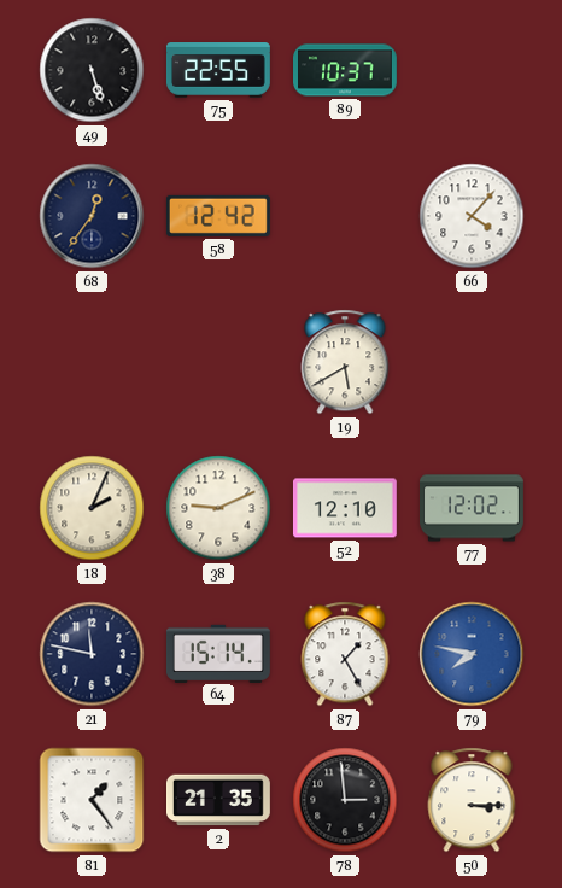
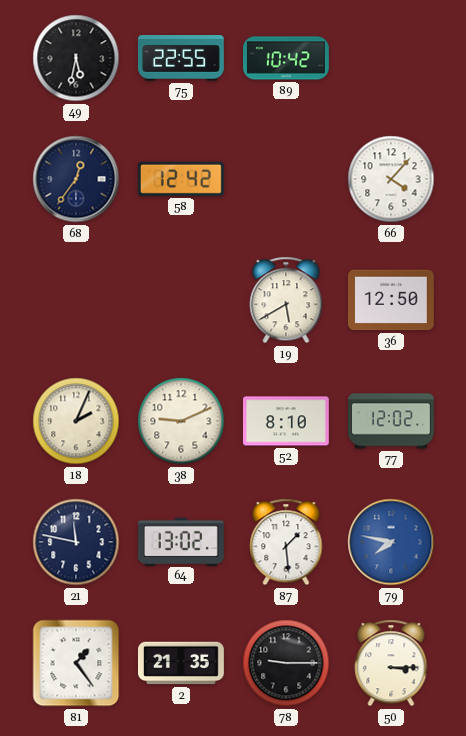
49: 5:27 -> 5:32 (76, 58)
89: 10:37 -> 10:42 (287, 58)
36: none -> 12:50 (391, 300)
52: 12:10 -> 8:10 (286, 421)
64: 15:14 -> 13:02 (181, 541)
87: 1:25 -> 1:29 (286, 542)
78: 2:59 -> 9:15 (286, 663)
